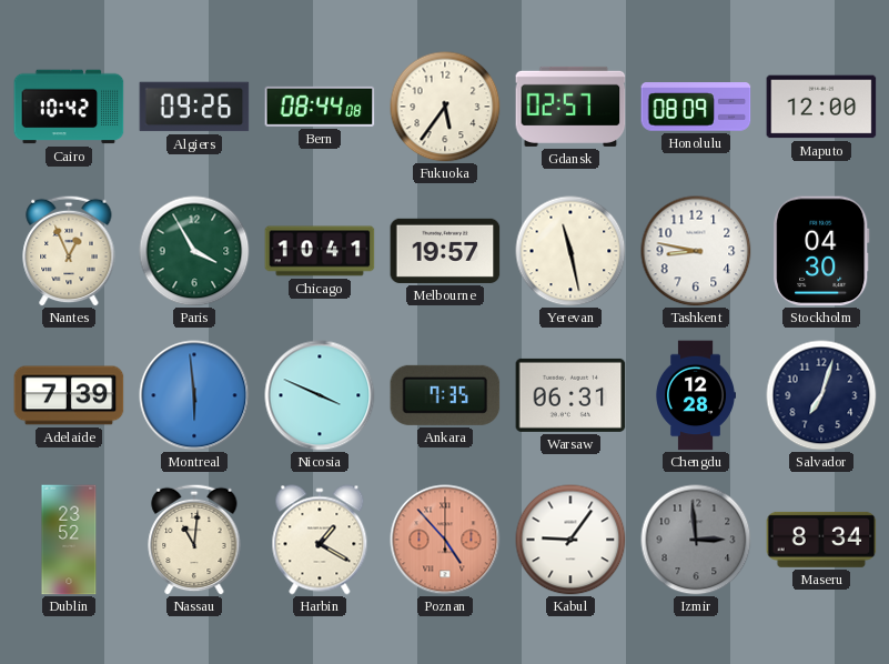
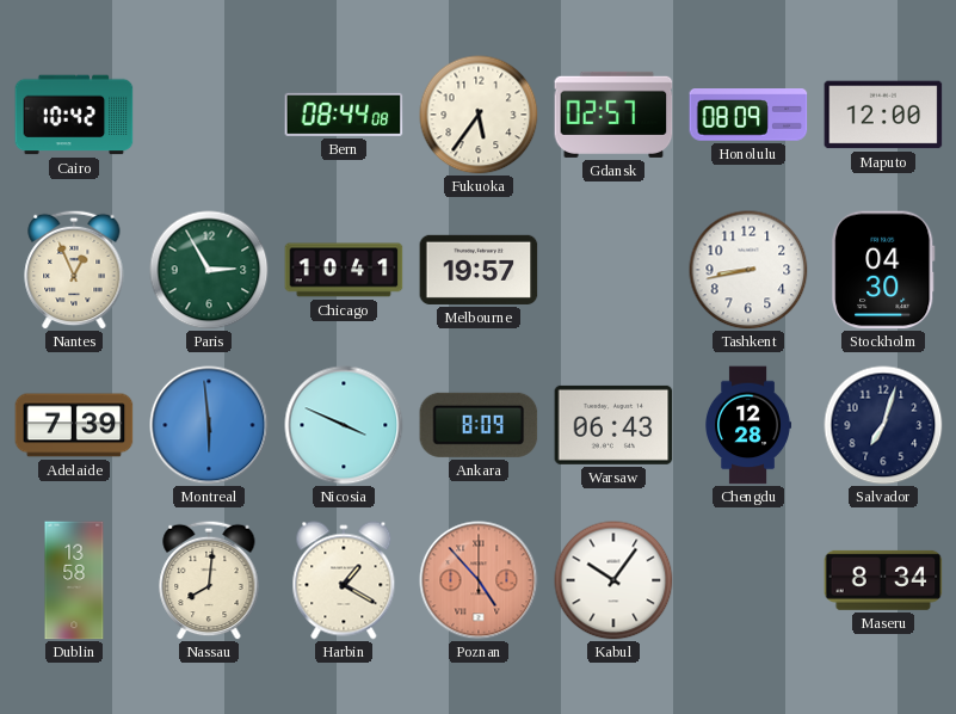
Algiers: 09:26 -> none (194, 107)
Paris: 3:55 -> 2:55 (209, 270)
Yerevan: 11:28 -> none (570, 251)
Tashkent: 8:47 -> 8:43 (748, 270)
Ankara: 7:35 -> 8:09 (479, 425)
Warsaw: 06:31 -> 06:43 (613, 425)
Dublin: 23:52 -> 13:58 (74, 580)
Nassau: 11:01 -> 8:01 (209, 580)
Kabul: 9:06 -> 10:06 (613, 580)
Izmir: 2:59 -> none (696, 540)
